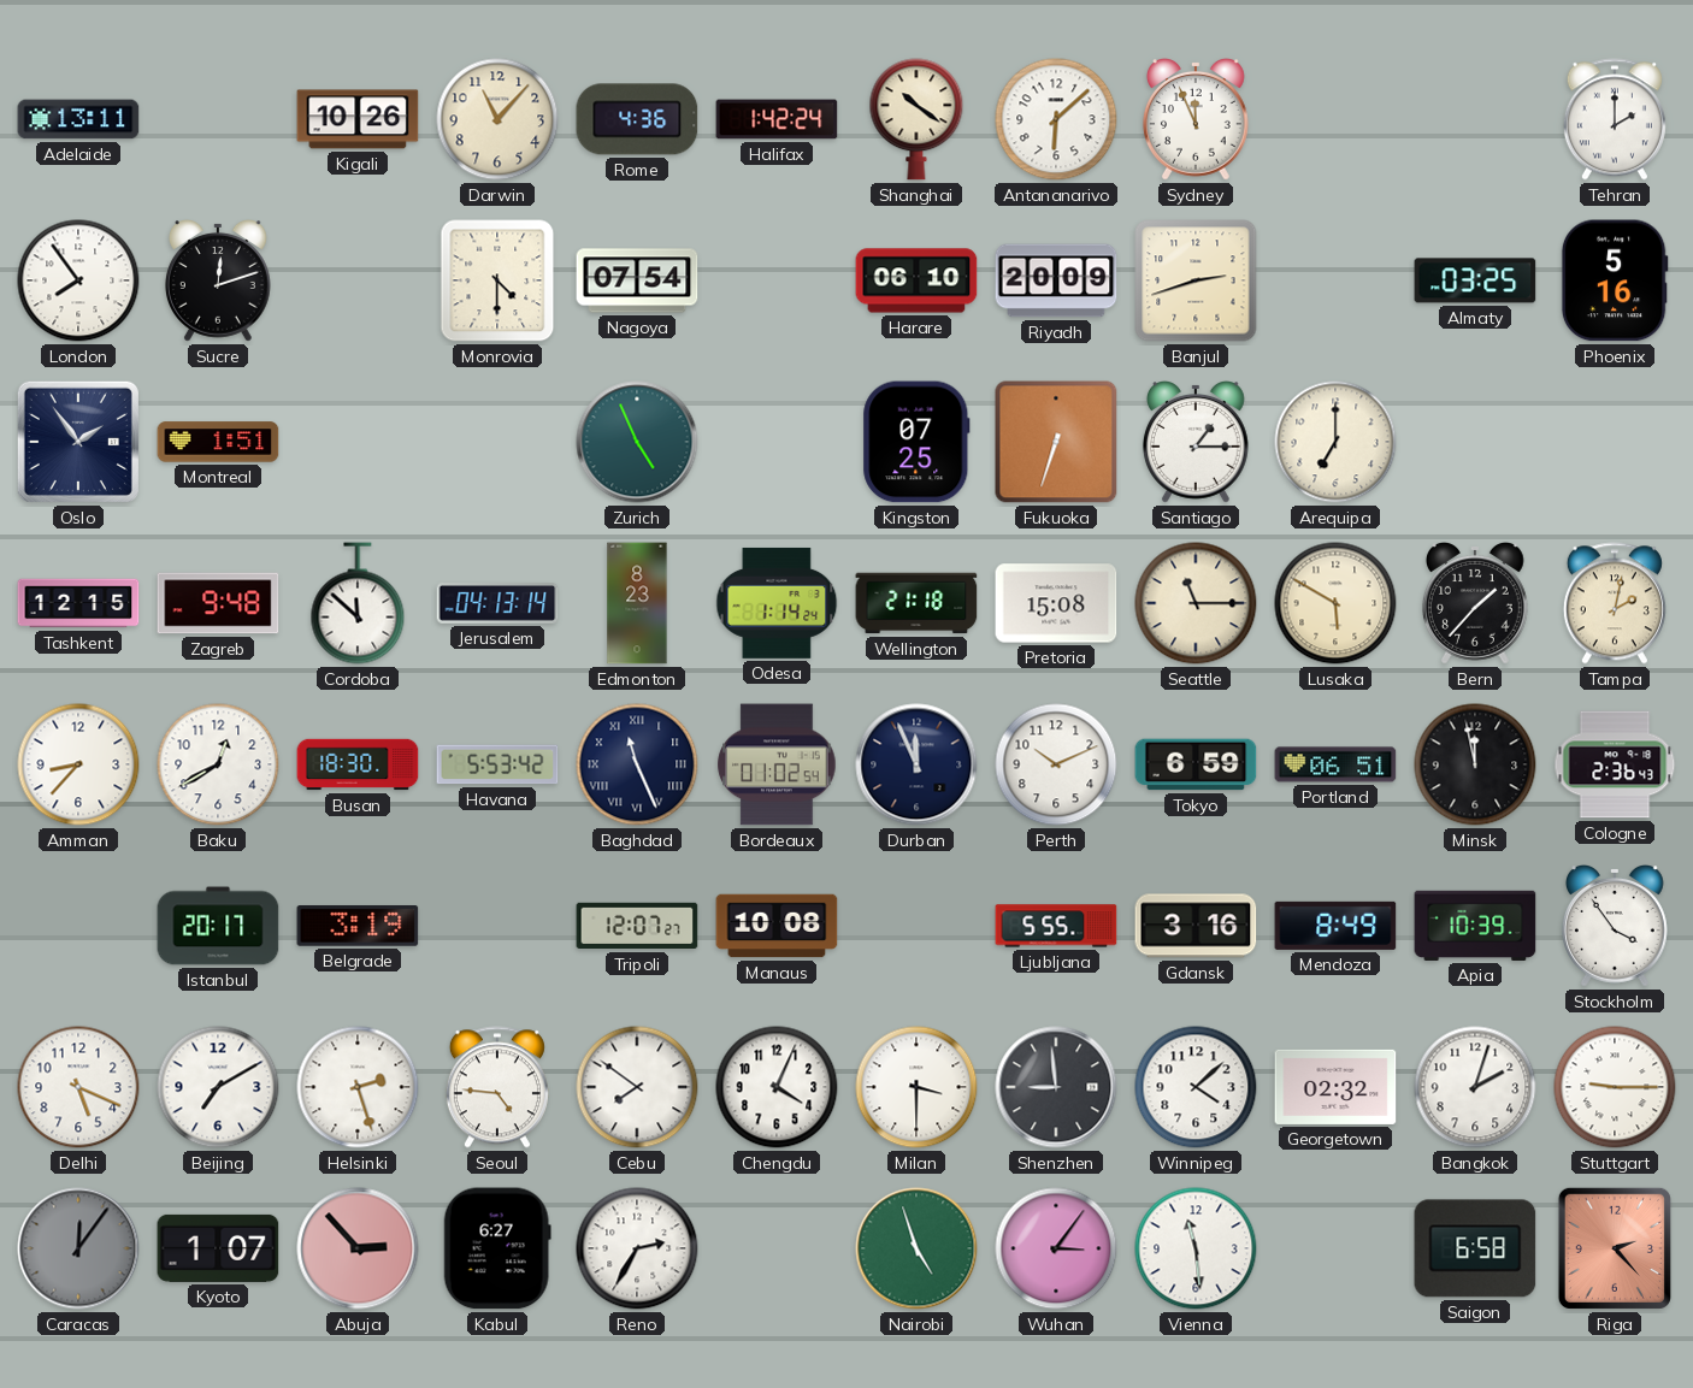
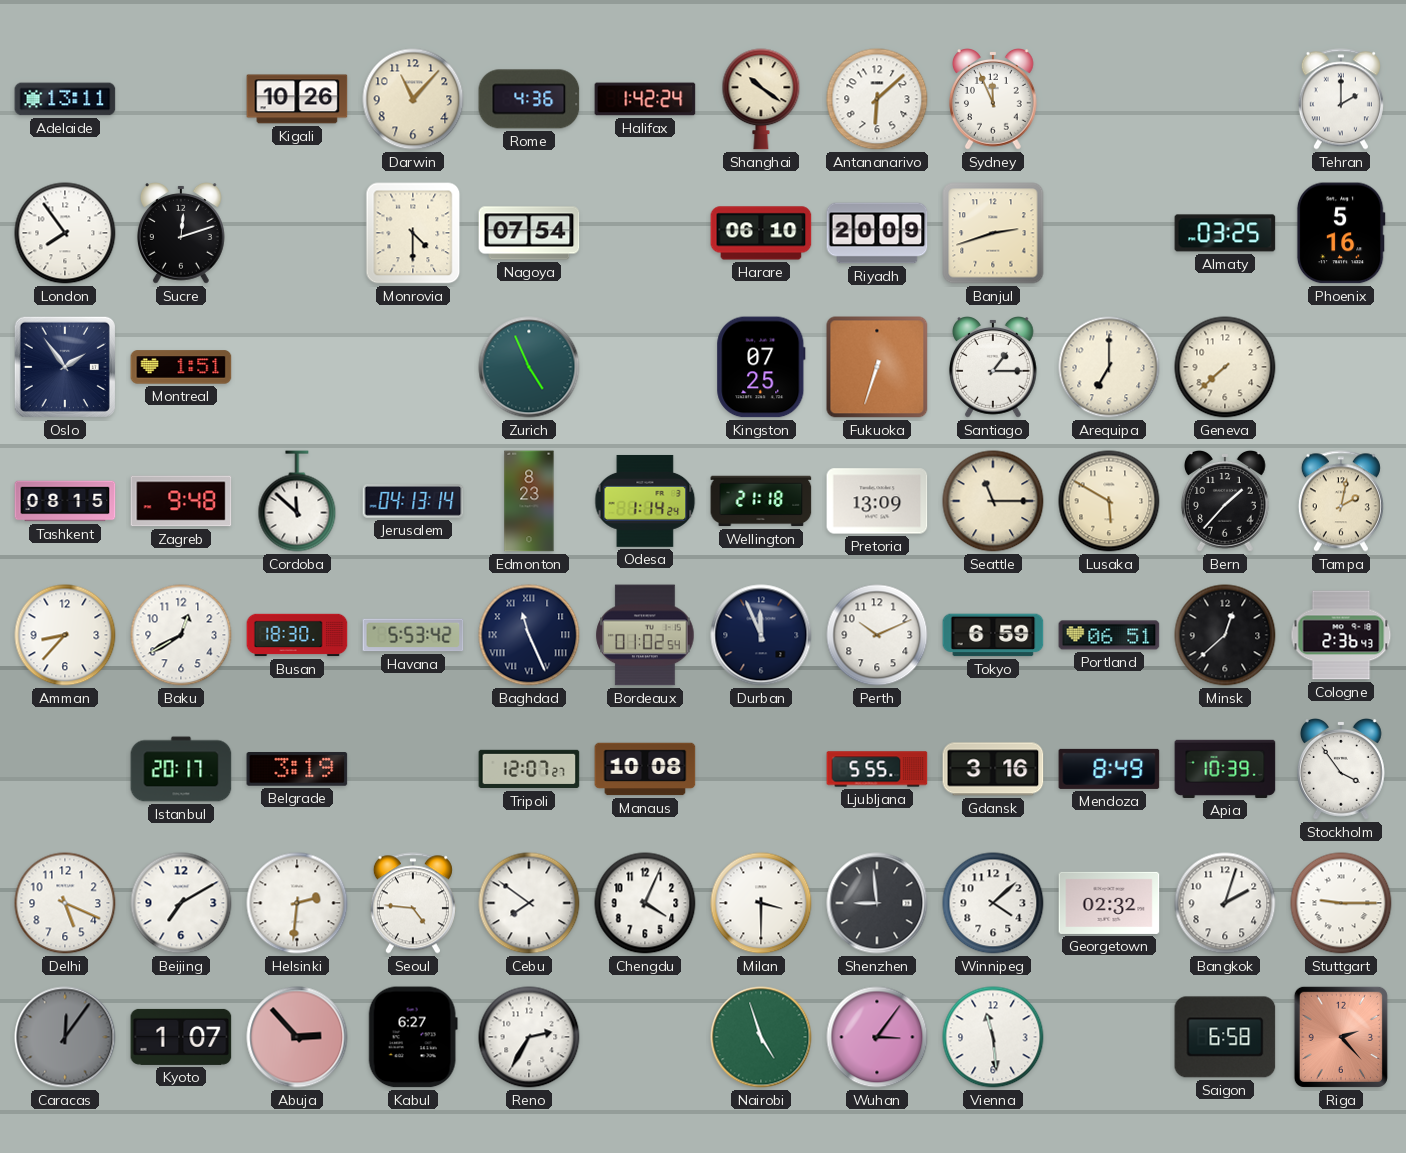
Geneva: none -> 7:38 (1225, 367)
Tashkent: 12:15 -> 08:15 (65, 501)
Pretoria: 15:08 -> 13:09 (877, 501)
Minsk: 11:58 -> 12:38 (1225, 635)
Helsinki: 2:27 -> 2:31 (297, 903)
